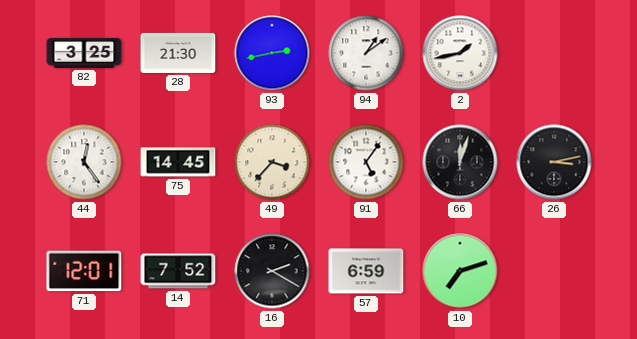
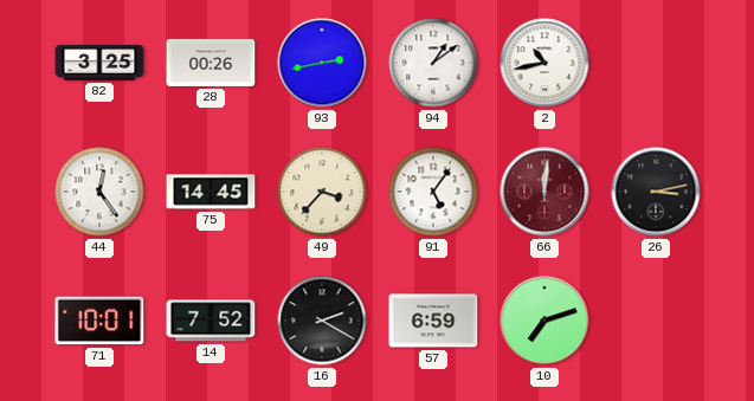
28: 21:30 -> 00:26 (211, 63)
2: 1:43 -> 10:43 (544, 63)
66: 12:03 -> 12:01 (544, 192)
66 dial: black -> burgundy (544, 192)
71: 12:01 -> 10:01 (99, 321)
